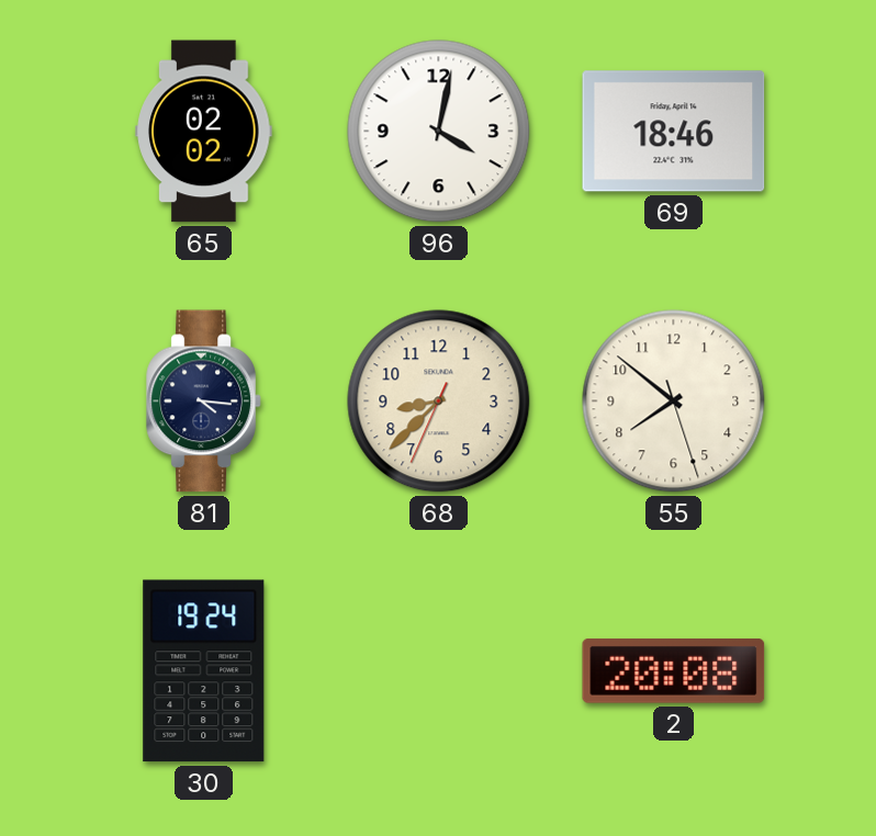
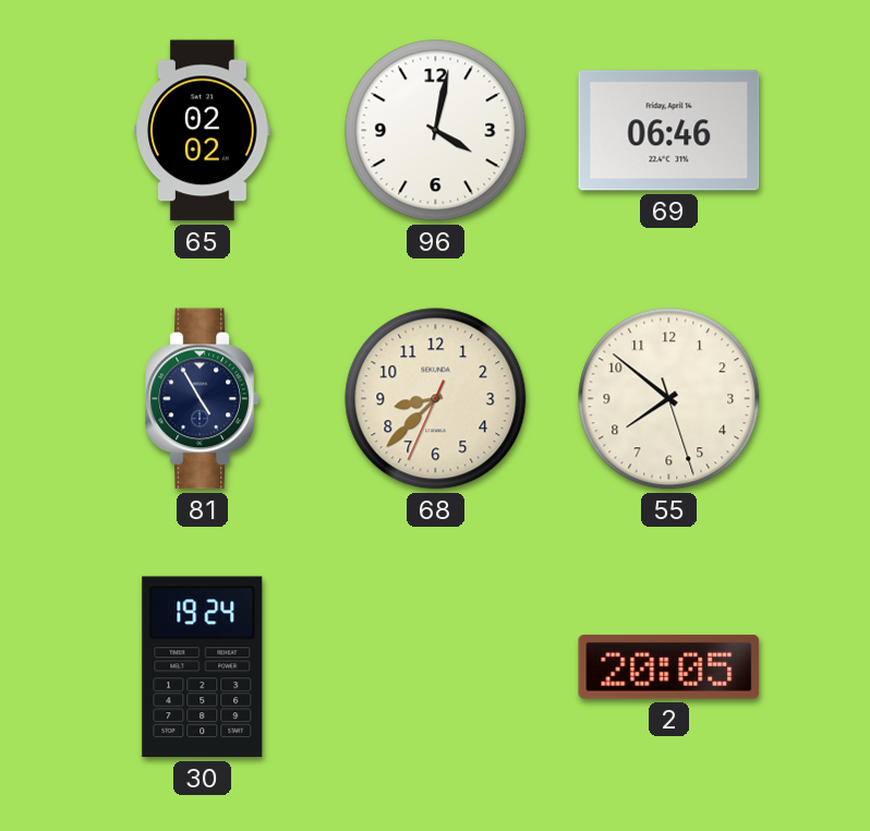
69: 18:46 -> 06:46 (669, 131)
81: 4:16 -> 4:55 (203, 399)
2: 20:08 -> 20:05 (669, 666)
